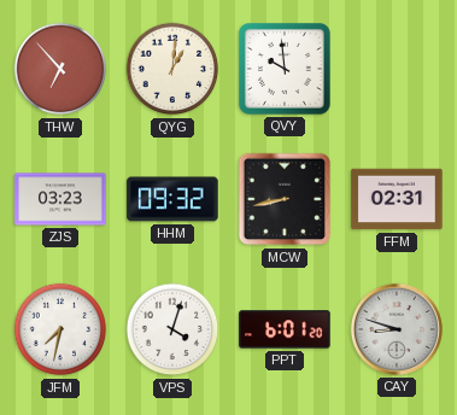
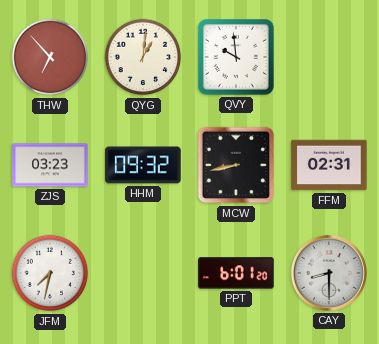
VPS: 4:03 -> none (172, 329)
CAY: 8:48 -> 8:30 (329, 273)
